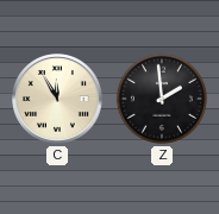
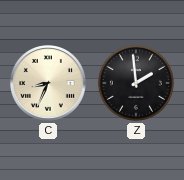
C: 11:55 -> 8:34 (48, 83)
